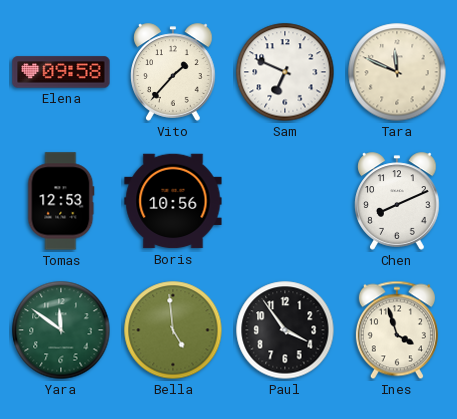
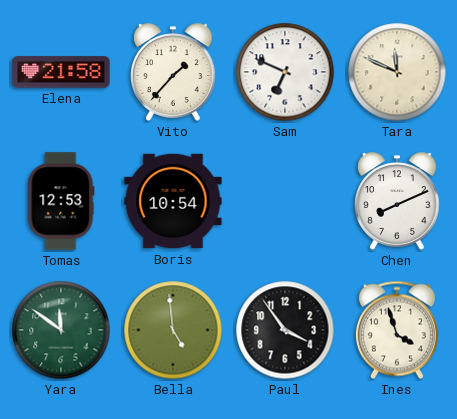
Elena: 09:58 -> 21:58 (61, 72)
Boris: 10:56 -> 10:54 (173, 201)
